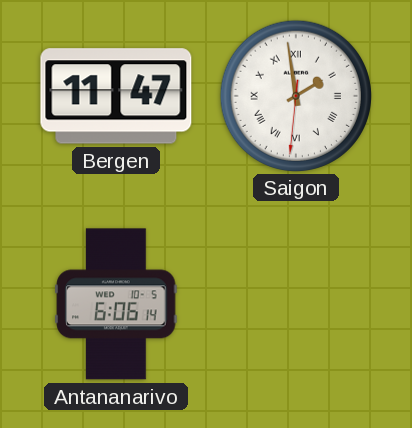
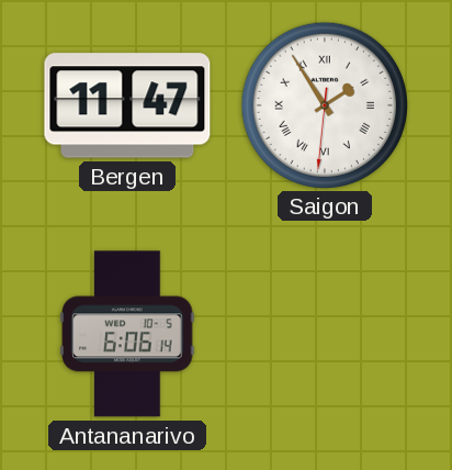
Saigon: 1:58 -> 1:54 (324, 104)
